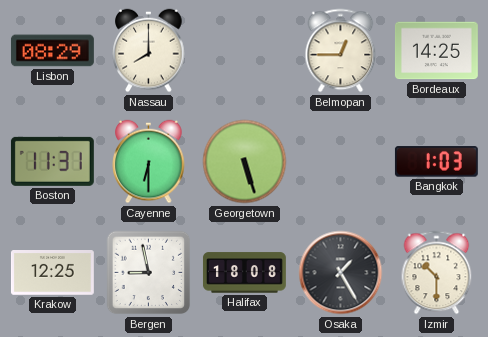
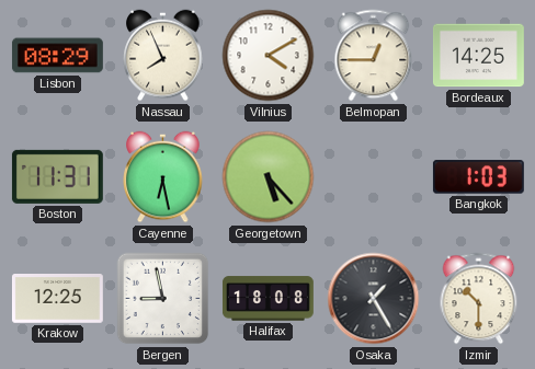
Nassau: 8:00 -> 7:56 (163, 56)
Vilnius: none -> 4:10 (269, 56)
Cayenne: 6:30 -> 6:28 (163, 177)
Georgetown: 5:27 -> 5:23 (269, 177)
